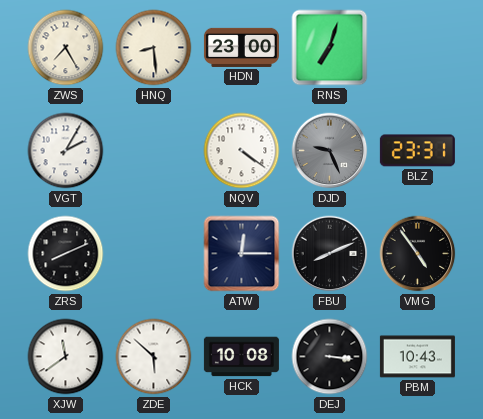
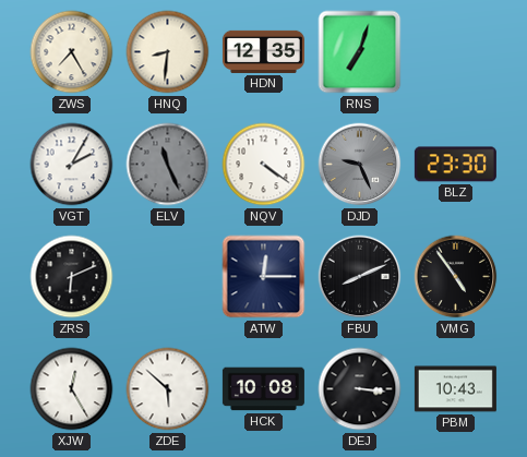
HNQ: 8:29 -> 8:31 (168, 52)
HDN: 23:00 -> 12:35 (263, 51)
ELV: none -> 11:26 (168, 165)
BLZ: 23:31 -> 23:30 (455, 165)
ZRS: 8:11 -> 6:11 (72, 277)
XJW: 11:39 -> 12:25 (72, 389)
